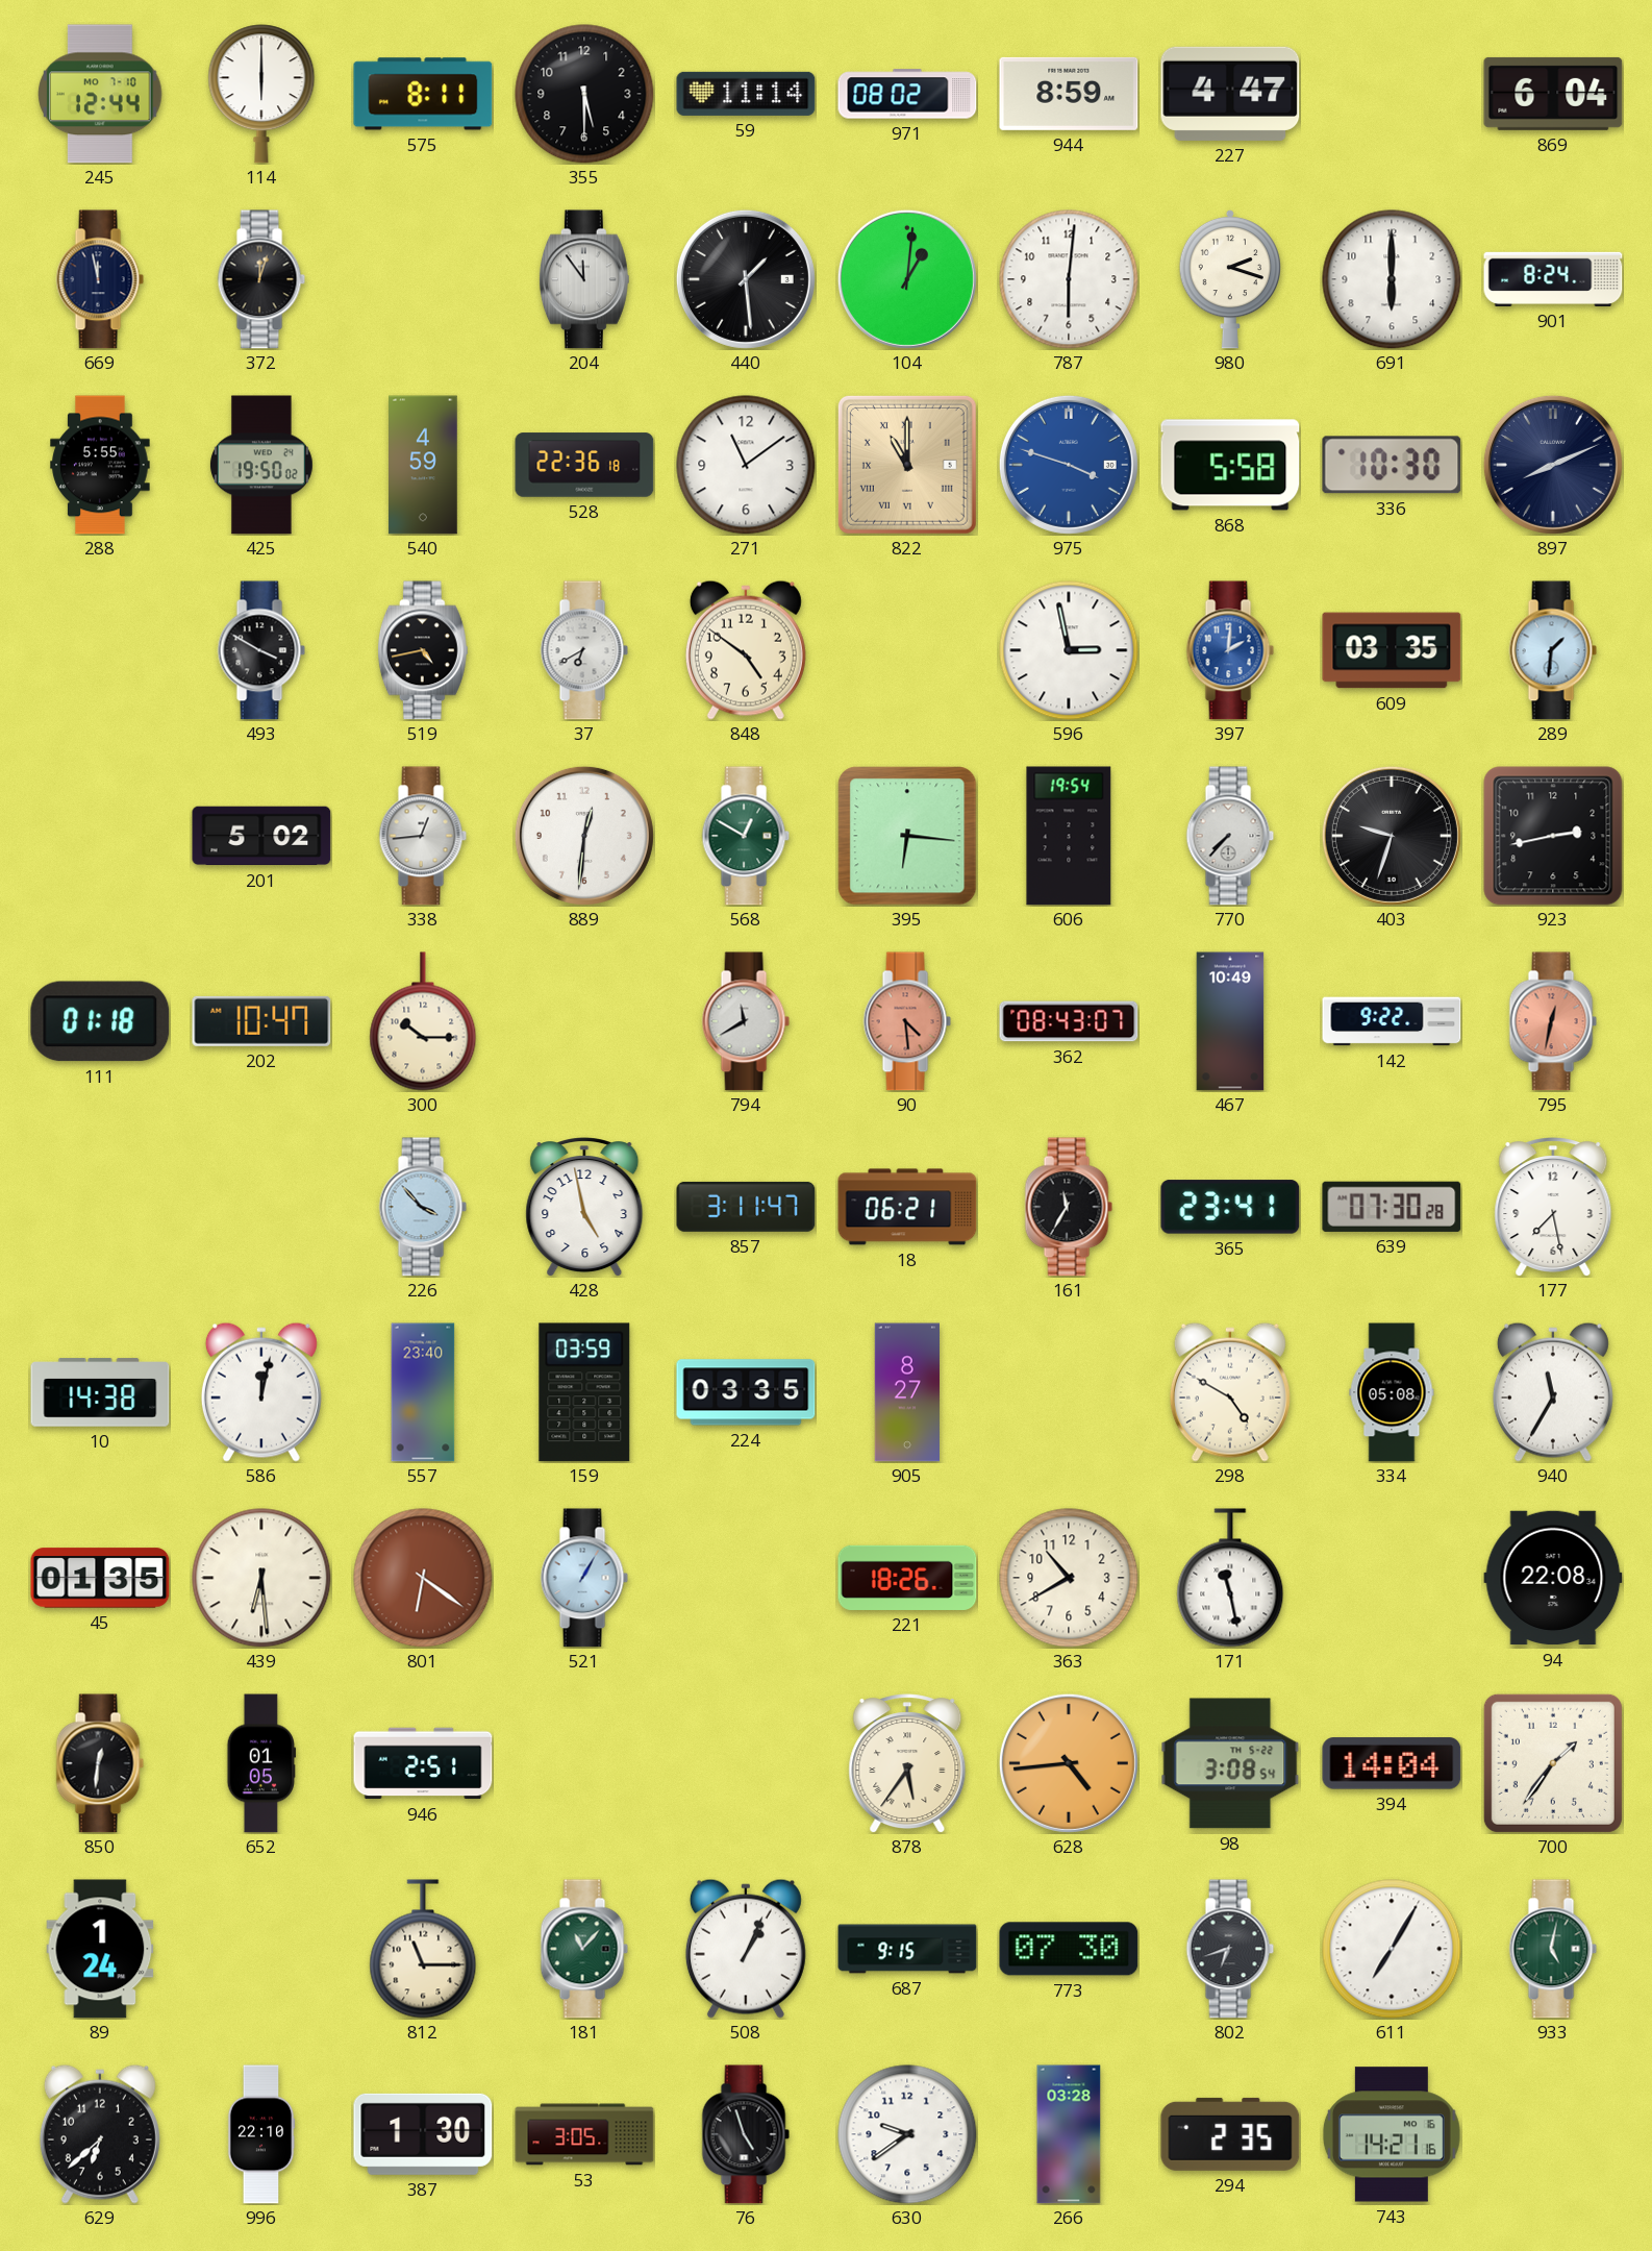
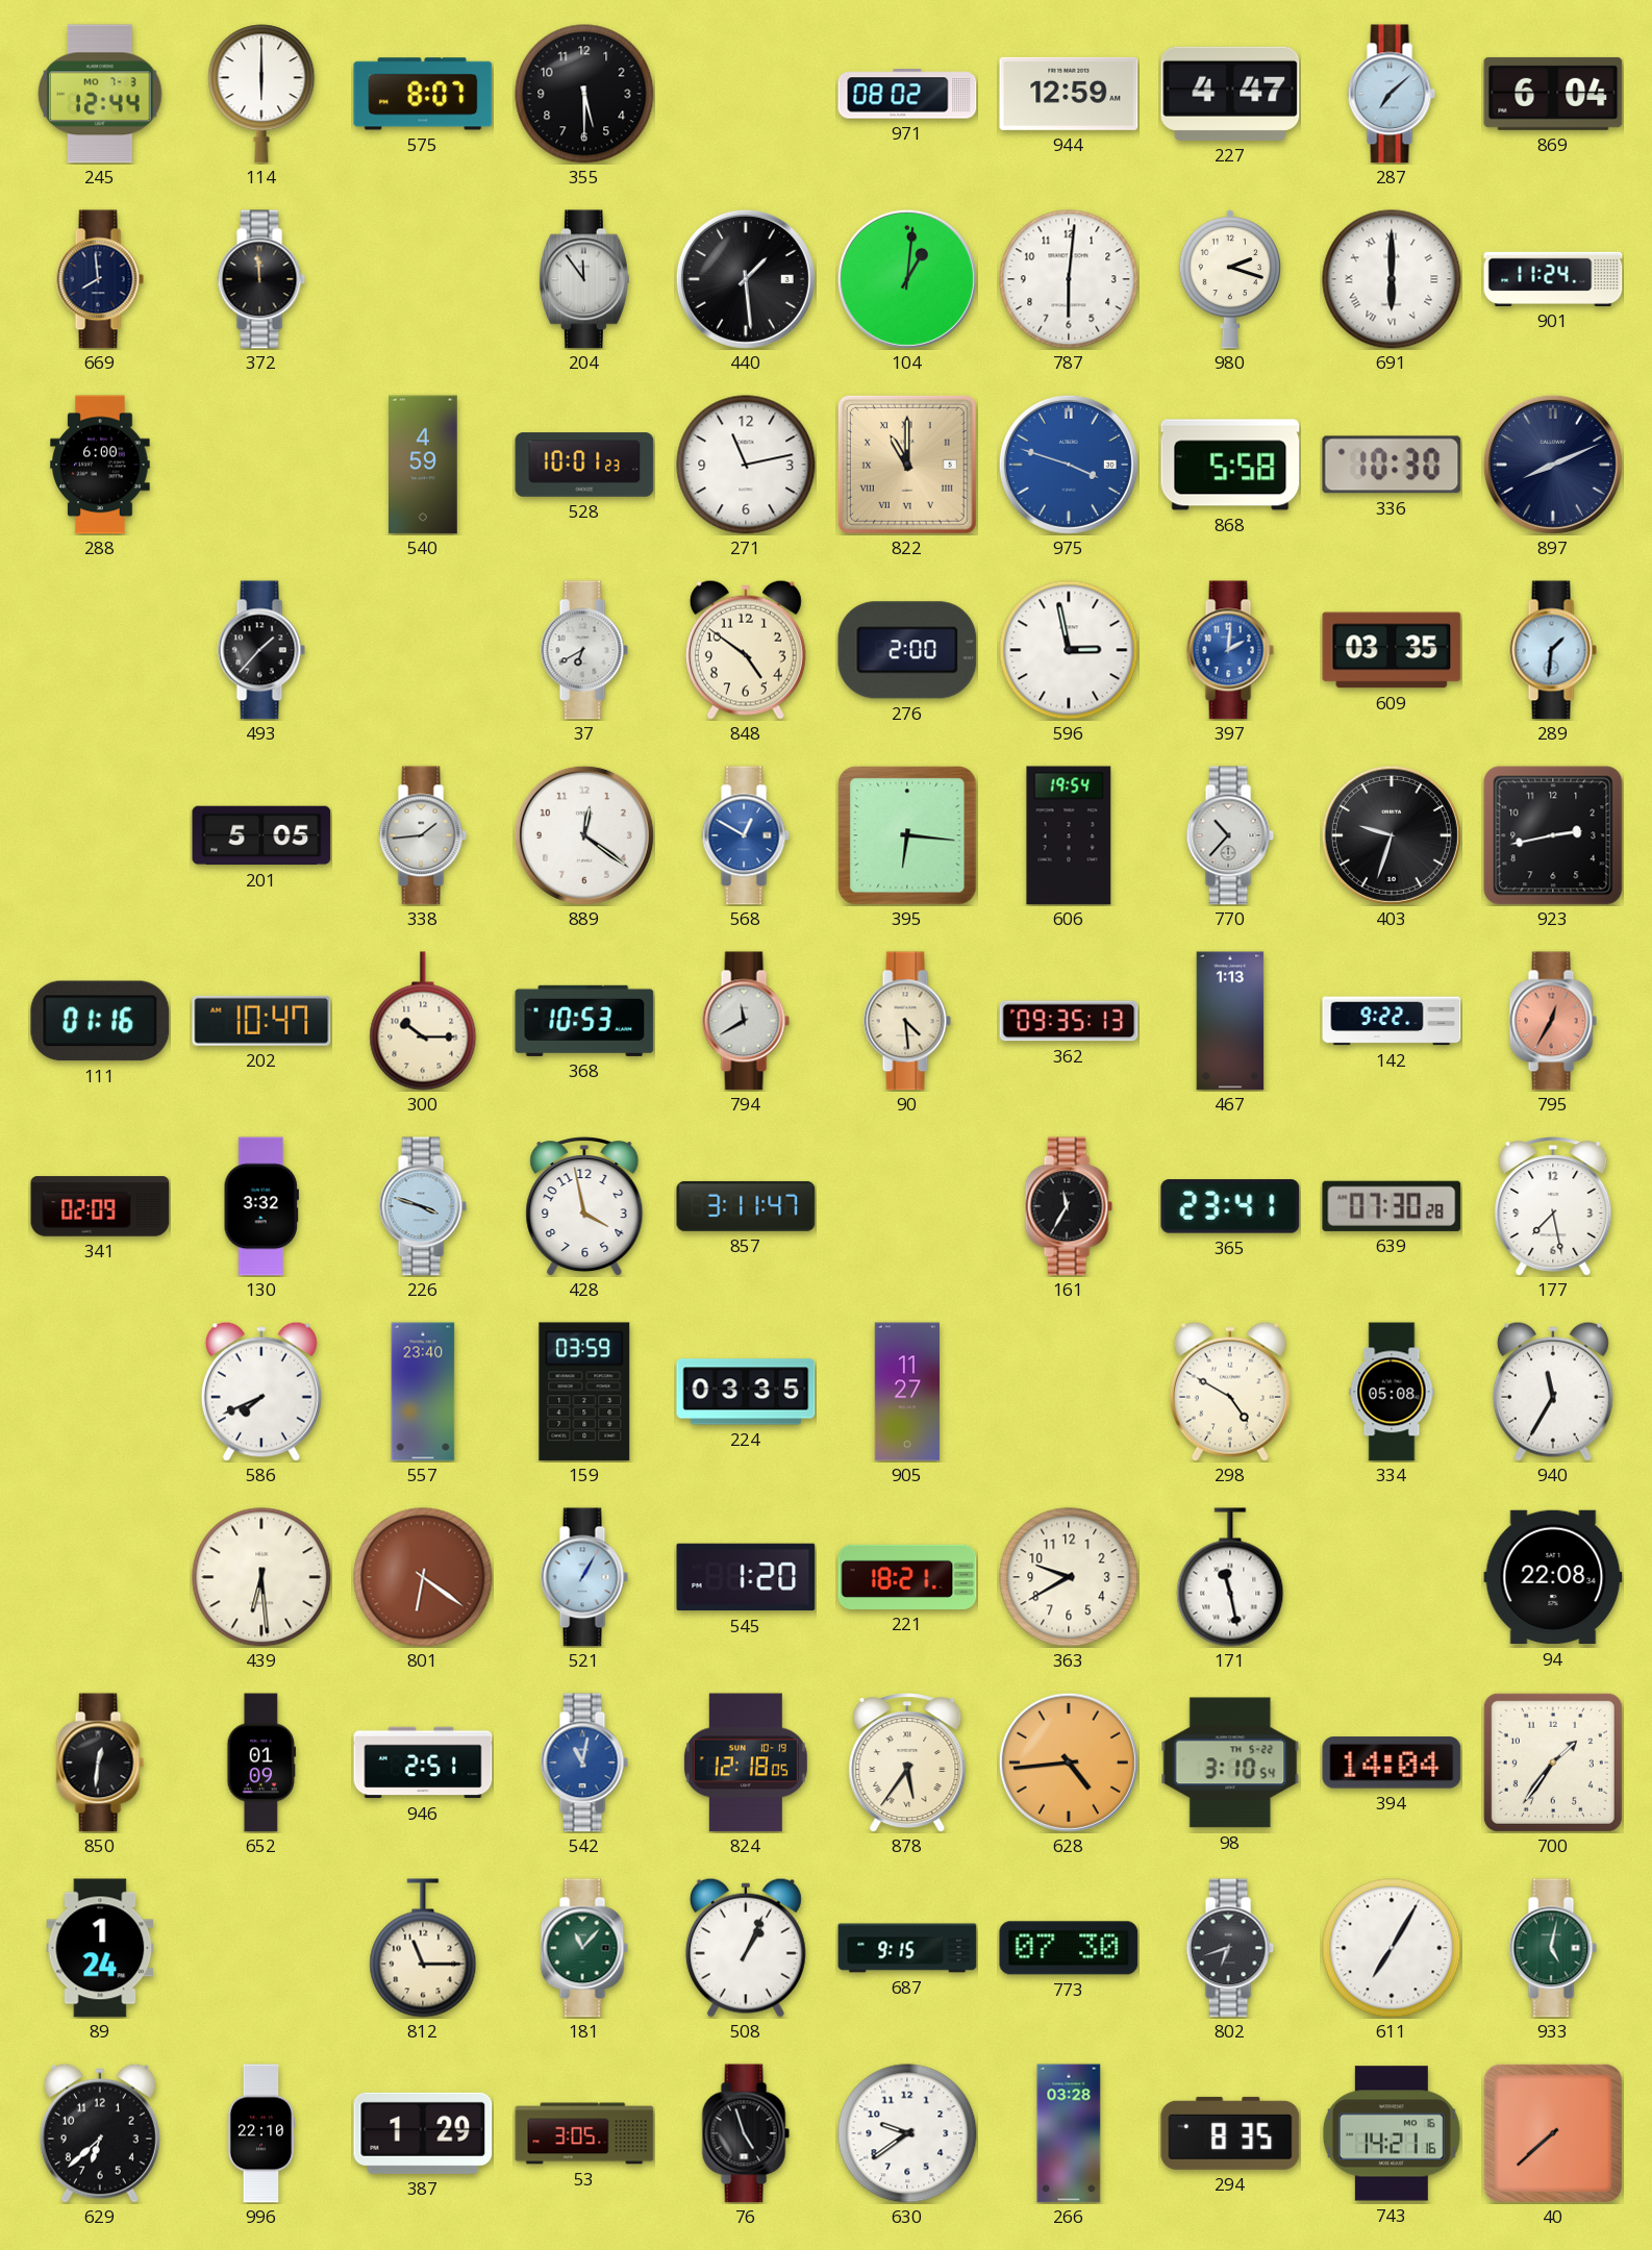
245 date: MO 7-10 -> MO 7-3 (100, 94)
575: 8:11 -> 8:07 (423, 94)
59: 11:14 -> none (746, 94)
944: 8:59 -> 12:59 (1069, 94)
287: none -> 7:08 (1392, 94)
669: 11:58 -> 7:59 (100, 279)
372: 12:03 -> 11:59 (261, 279)
691 numerals: Arabic -> Roman (1392, 279)
901: 8:24 -> 11:24 (1553, 279)
288: 5:55 -> 6:00 (100, 465)
425: 19:50 -> none (261, 465)
528: 22:36 -> 10:01 (584, 465)
271: 11:09 -> 11:13 (746, 465)
493: 3:50 -> 1:37 (261, 650)
519: 4:43 -> none (423, 650)
276: none -> 2:00 (907, 650)
201: 5:02 -> 5:05 (261, 835)
338: 12:44 -> 1:44 (423, 835)
889: 12:31 -> 12:21 (584, 835)
568 dial: green -> blue (746, 835)
770: 7:37 -> 10:37 (1230, 835)
111: 01:18 -> 01:16 (100, 1021)
368: none -> 10:53 (584, 1021)
90 dial: salmon -> cream (907, 1021)
362: 08:43 -> 09:35 (1069, 1021)
467: 10:49 -> 1:13 (1230, 1021)
795: 12:32 -> 12:35 (1553, 1021)
341: none -> 02:09 (100, 1206)
130: none -> 3:32 (261, 1206)
226: 3:53 -> 3:48 (423, 1206)
428: 4:58 -> 3:58 (584, 1206)
18: 06:21 -> none (907, 1207)
10: 14:38 -> none (100, 1392)
586: 12:02 -> 7:41 (261, 1392)
905: 8:27 -> 11:27 (906, 1392)
45: 01:35 -> none (100, 1578)
545: none -> 1:20 (746, 1577)
221: 18:26 -> 18:21 (907, 1577)
363: 10:40 -> 9:40 (1069, 1577)
652: 01:05 -> 01:09 (261, 1763)
542: none -> 11:02 (584, 1763)
824: none -> 12:18 (746, 1763)
98: 3:08 -> 3:10 (1230, 1763)
387: 1:30 -> 1:29 (423, 2133)
294: 2:35 -> 8:35 (1230, 2133)
40: none -> 7:38 (1553, 2133)
